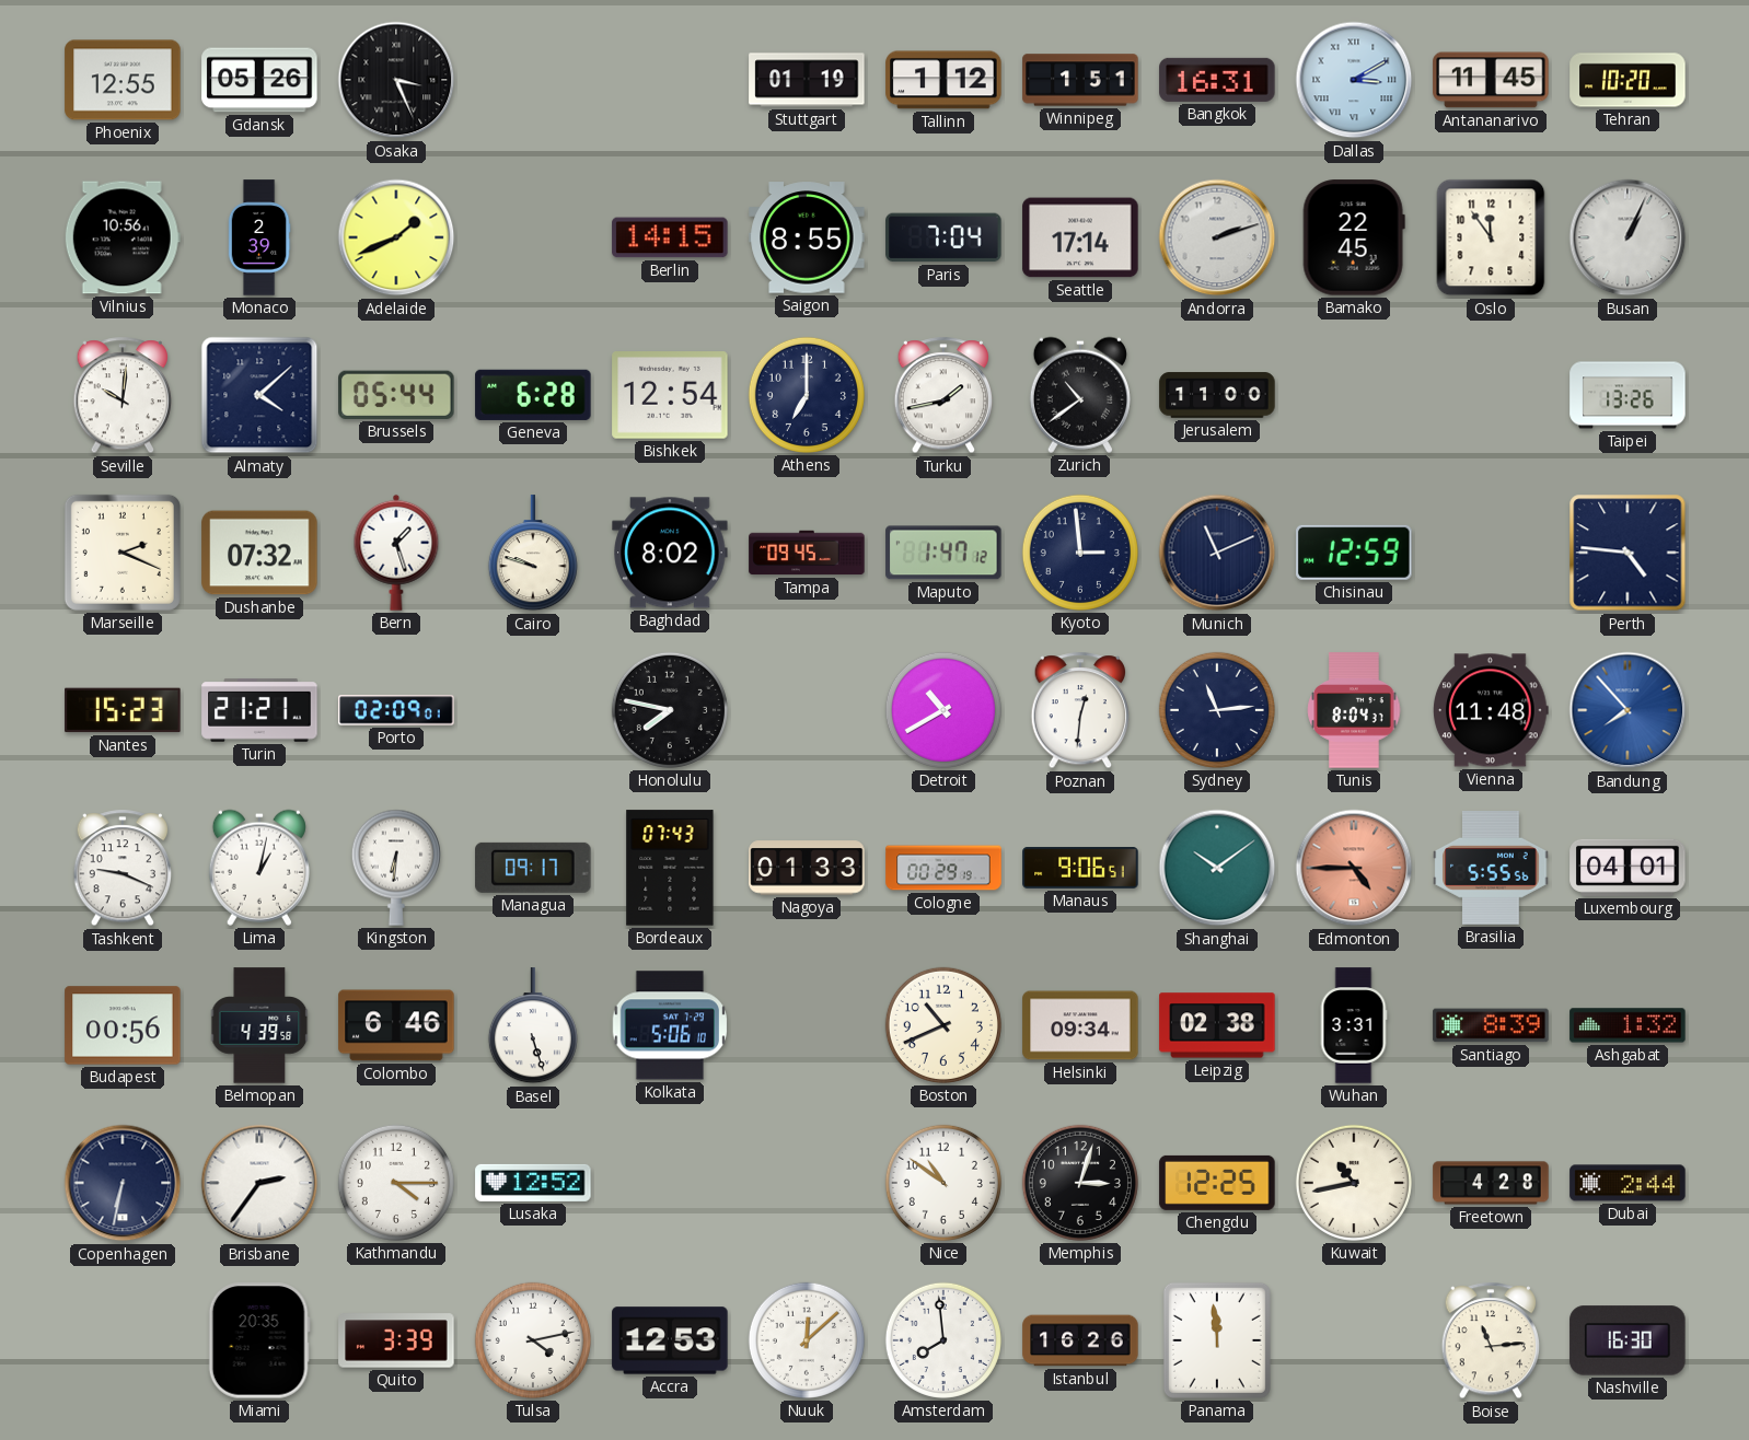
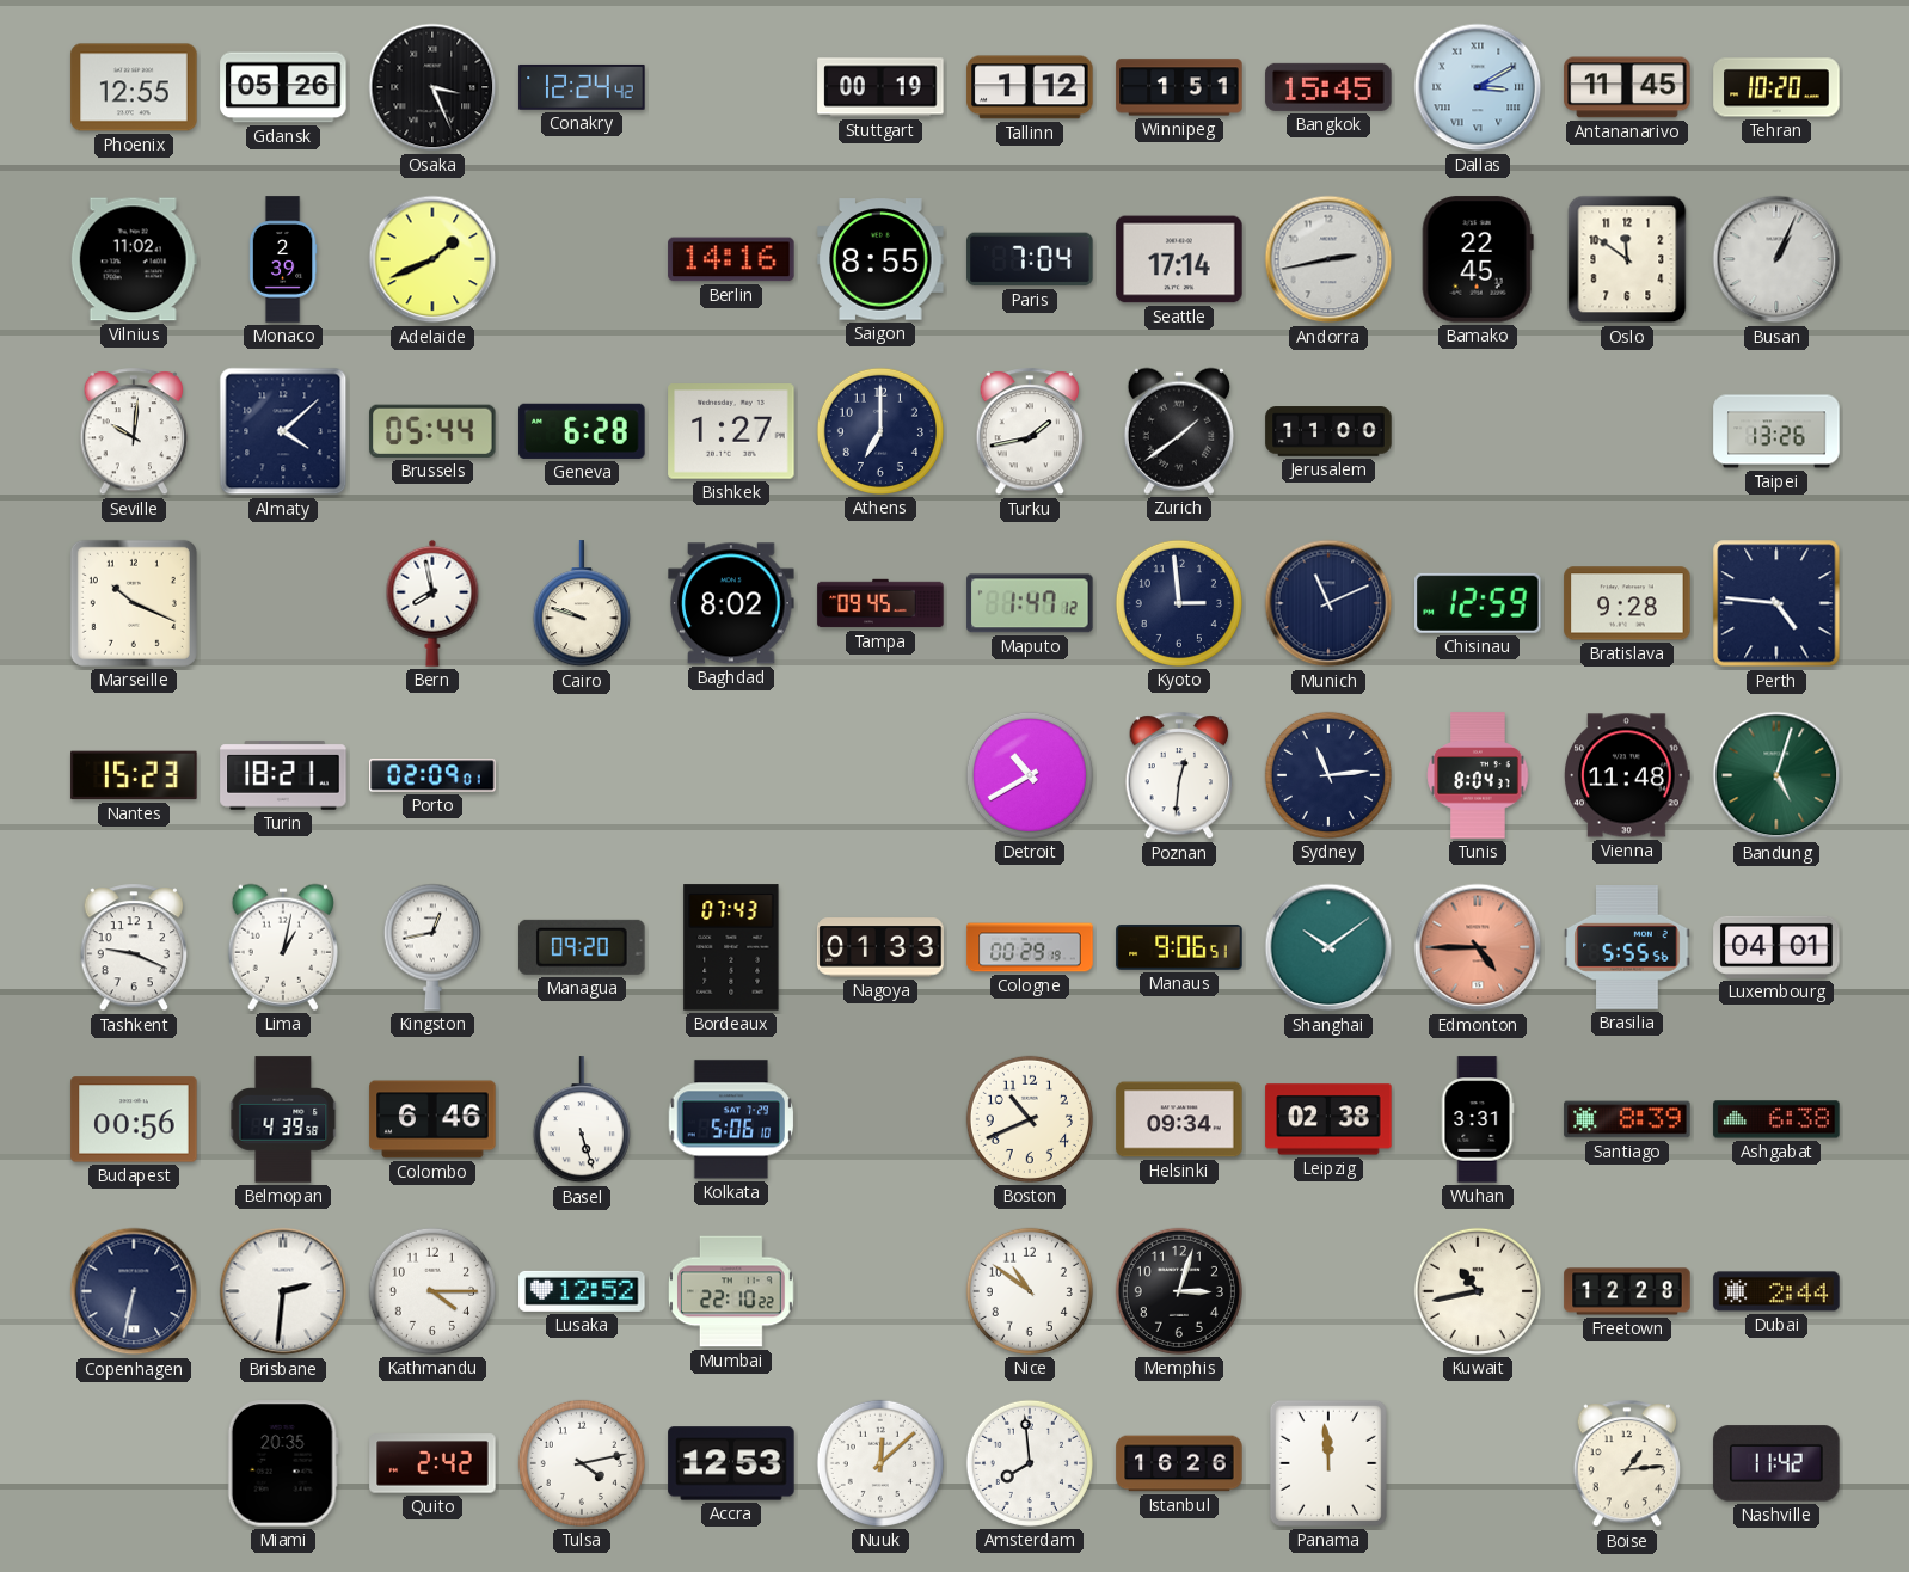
Conakry: none -> 12:24 (582, 87)
Stuttgart: 01:19 -> 00:19 (880, 87)
Bangkok: 16:31 -> 15:45 (1328, 87)
Vilnius: 10:56 -> 11:02 (134, 259)
Berlin: 14:15 -> 14:16 (731, 259)
Andorra: 2:12 -> 2:43 (1328, 259)
Oslo: 11:54 -> 11:51 (1627, 259)
Bishkek: 12:54 -> 1:27 (731, 431)
Zurich: 10:39 -> 1:39 (1179, 431)
Marseille: 2:19 -> 10:19 (134, 603)
Dushanbe: 07:32 -> none (259, 553)
Bern: 1:27 -> 7:58 (432, 603)
Bratislava: none -> 9:28 (1627, 603)
Turin: 21:21 -> 18:21 (283, 776)
Honolulu: 7:47 -> none (670, 710)
Bandung: 7:53 -> 5:03 (1776, 775)
Bandung dial: blue -> green (1776, 775)
Kingston: 6:31 -> 12:43 (432, 947)
Managua: 09:17 -> 09:20 (582, 947)
Ashgabat: 1:32 -> 6:38 (1776, 1119)
Brisbane: 2:36 -> 2:31 (283, 1291)
Mumbai: none -> 22:10 (732, 1291)
Chengdu: 12:25 -> none (1217, 1183)
Freetown: 4:28 -> 12:28 (1627, 1291)
Quito: 3:39 -> 2:42 (432, 1463)
Boise: 11:14 -> 1:14 (1627, 1464)
Nashville: 16:30 -> 11:42 (1776, 1463)
